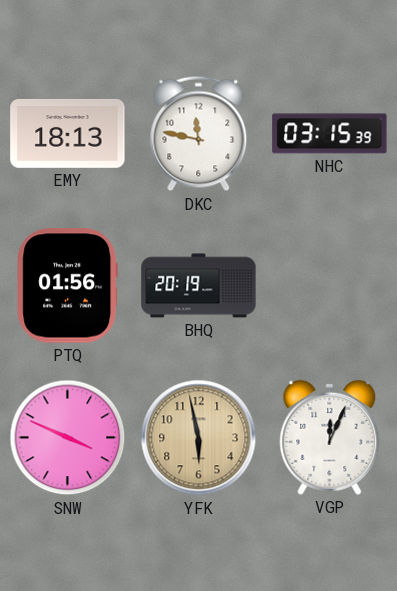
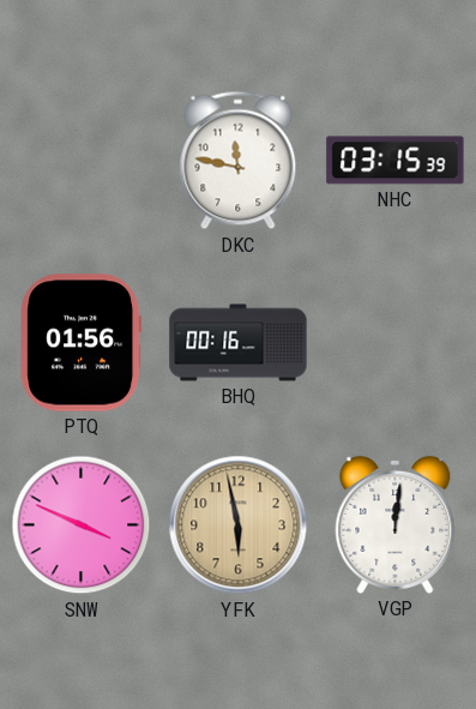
EMY: 18:13 -> none (68, 133)
BHQ: 20:19 -> 00:16 (239, 343)
VGP: 12:04 -> 12:01 (396, 524)
